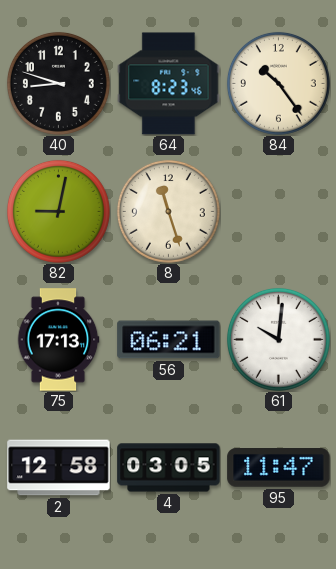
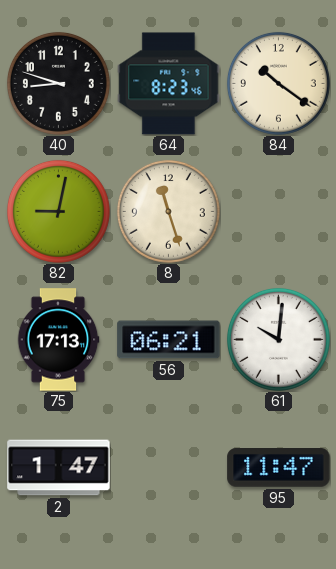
84: 10:24 -> 10:21 (278, 83)
2: 12:58 -> 1:47 (59, 468)
4: 03:05 -> none (169, 468)
